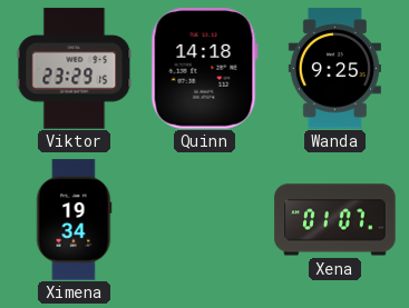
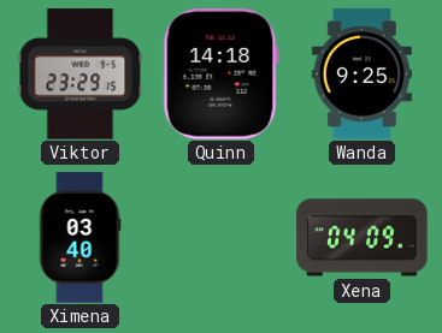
Ximena: 19:34 -> 03:40 (79, 238)
Xena: 01:07 -> 04:09 (363, 238)
